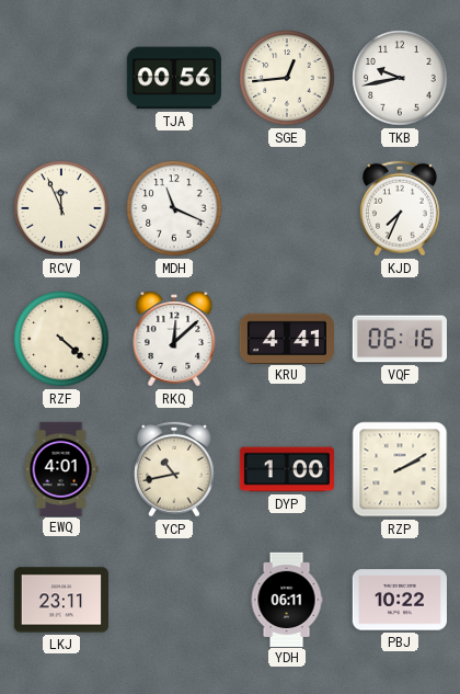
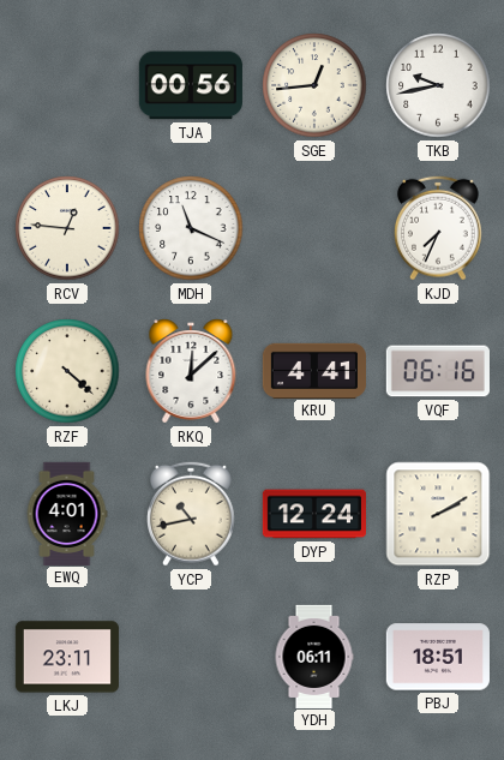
RCV: 11:56 -> 12:46 (67, 228)
DYP: 1:00 -> 12:24 (313, 514)
PBJ: 10:22 -> 18:51 (438, 657)
